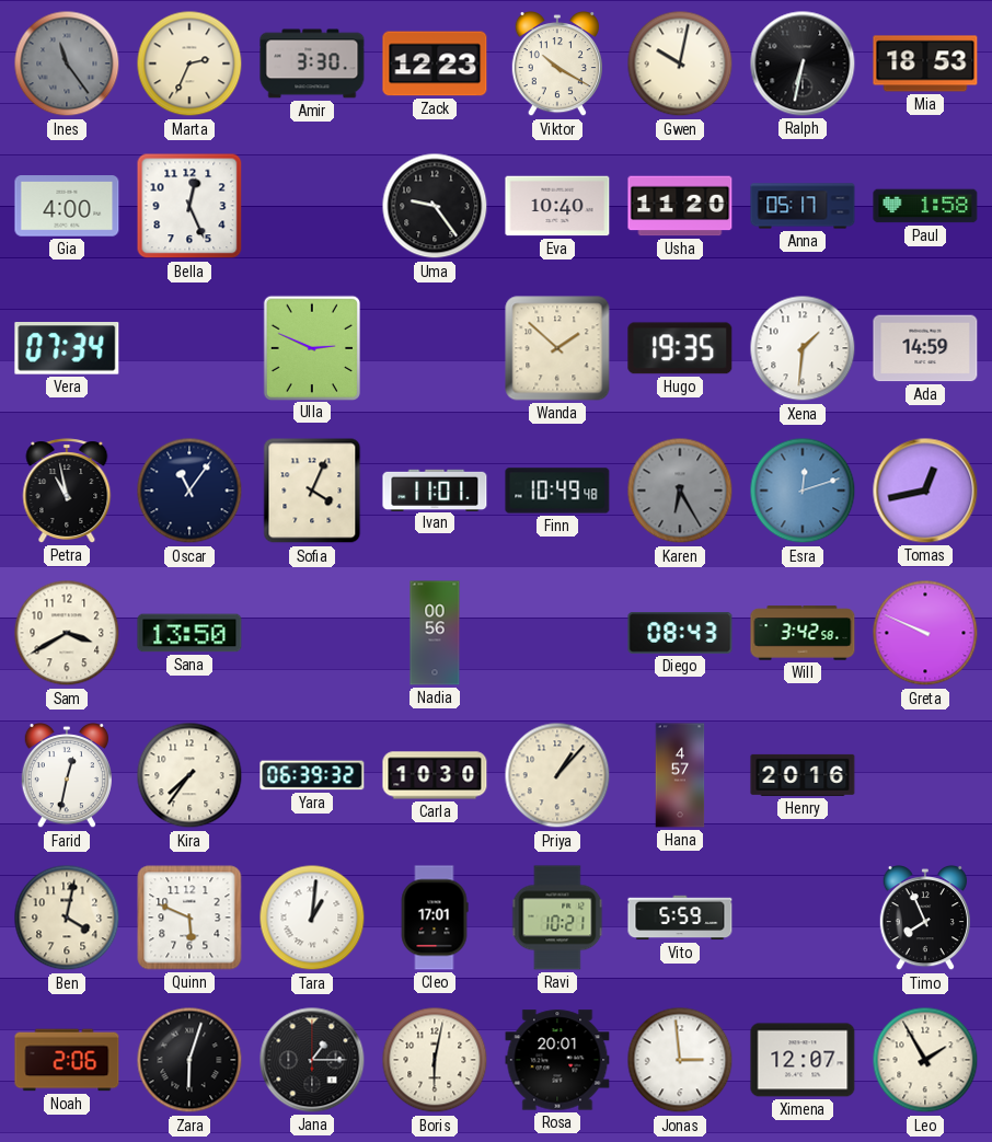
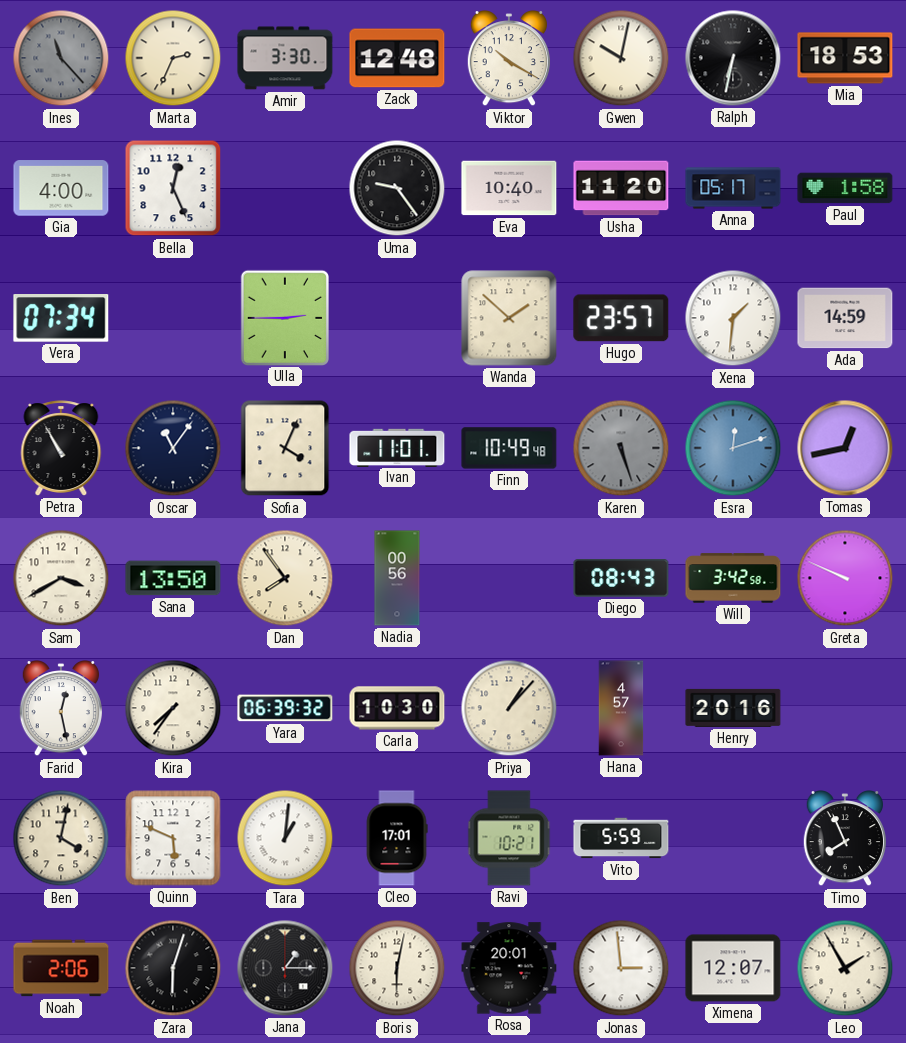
Ines: 11:24 -> 11:23 (61, 58)
Zack: 12:23 -> 12:48 (397, 58)
Ulla: 2:49 -> 2:45 (284, 317)
Hugo: 19:35 -> 23:57 (621, 318)
Petra: 10:58 -> 10:55 (61, 448)
Karen: 6:25 -> 5:27 (621, 448)
Dan: none -> 7:54 (285, 578)
Farid: 12:32 -> 12:28 (61, 709)
